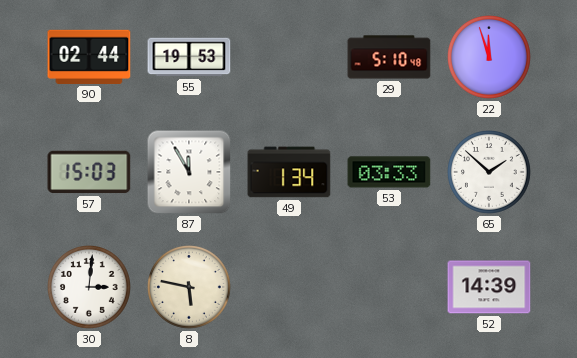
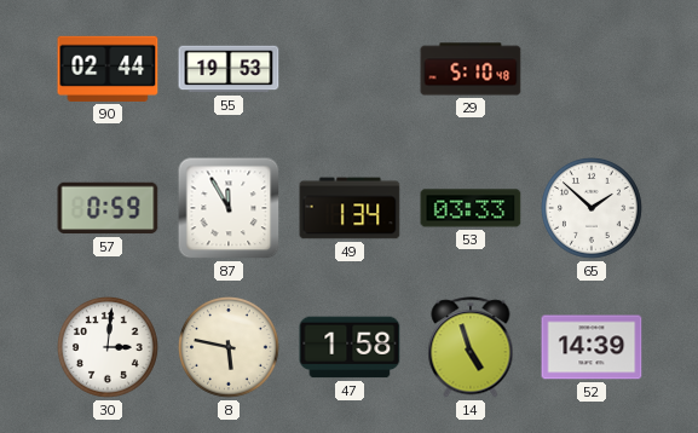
22: 11:57 -> none (490, 58)
57: 15:03 -> 0:59 (108, 208)
47: none -> 1:58 (350, 347)
14: none -> 4:57 (471, 347)
